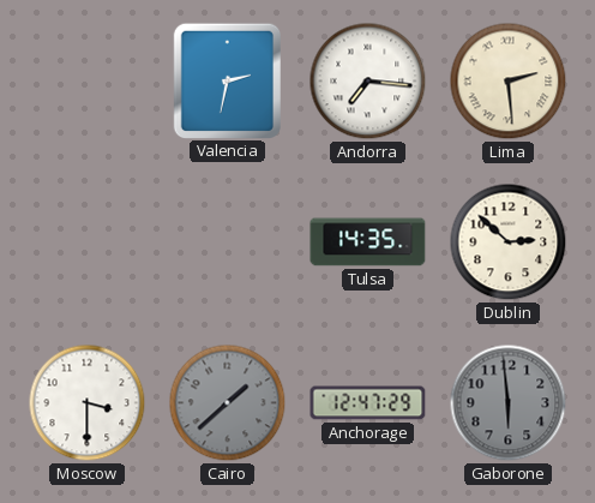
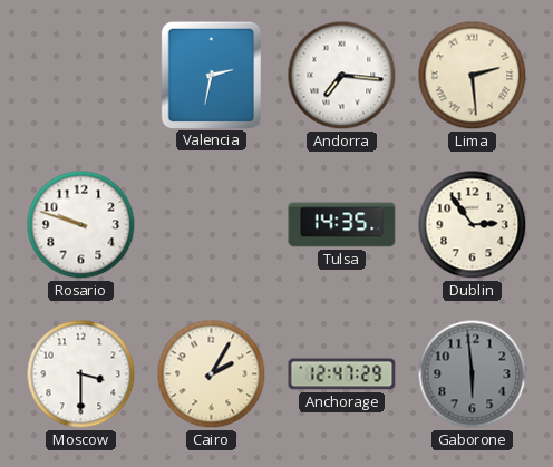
Rosario: none -> 9:48 (81, 225)
Dublin: 2:52 -> 2:54 (473, 225)
Cairo: 1:38 -> 2:05 (212, 374)
Cairo dial: grey -> cream (212, 374)
